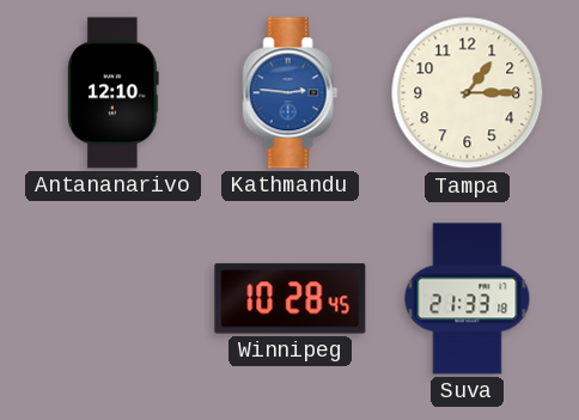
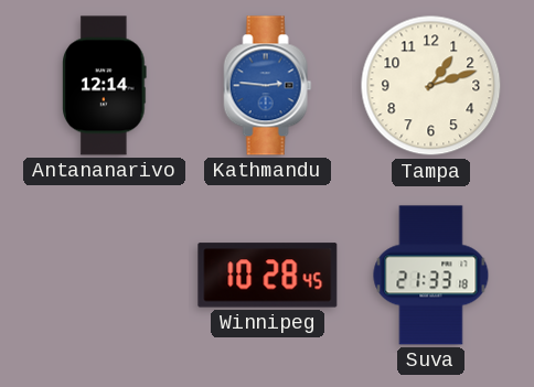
Antananarivo: 12:10 -> 12:14 (105, 86)
Tampa: 1:15 -> 1:12 (431, 86)
